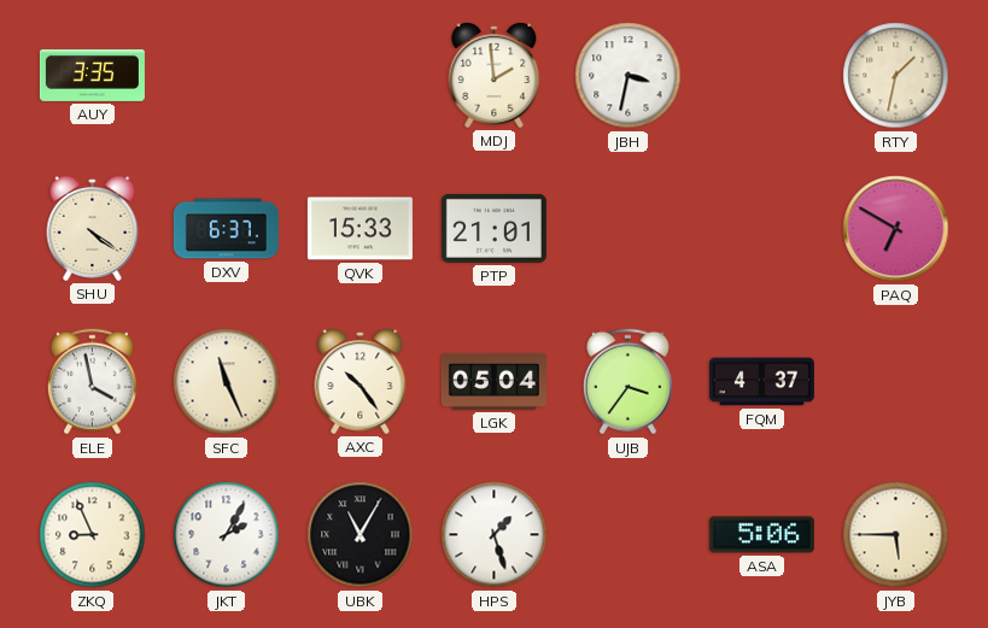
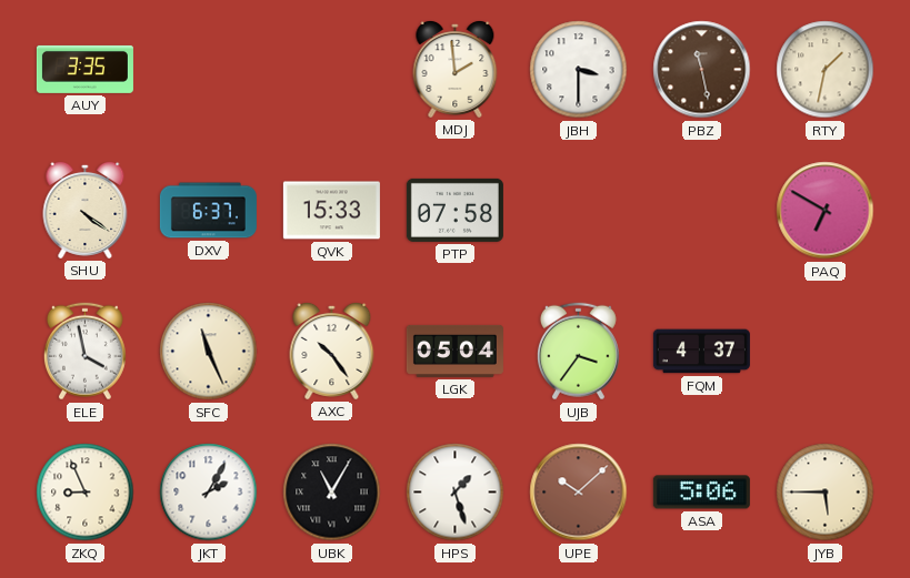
JBH: 3:32 -> 3:30 (579, 70)
PBZ: none -> 11:28 (702, 70)
PTP: 21:01 -> 07:58 (454, 210)
UPE: none -> 10:08 (579, 493)
